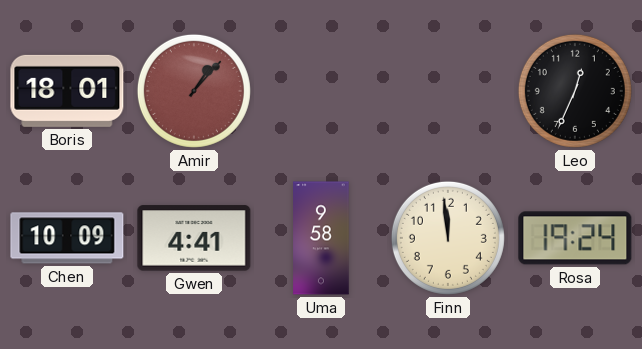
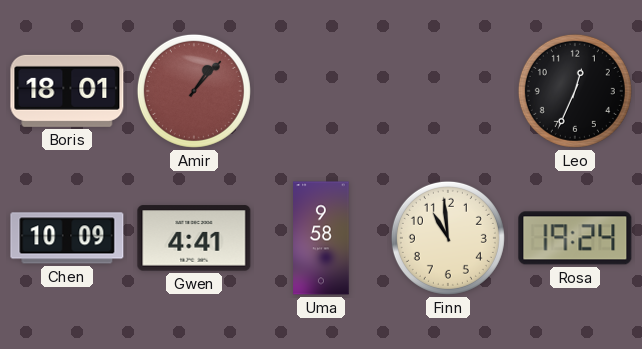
Finn: 11:59 -> 10:59 (448, 238)
